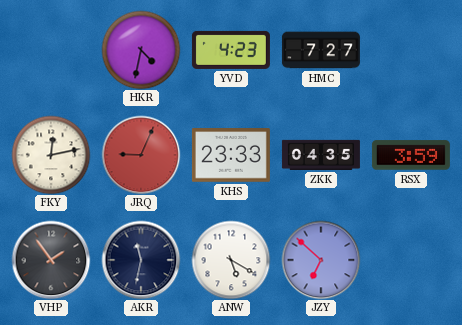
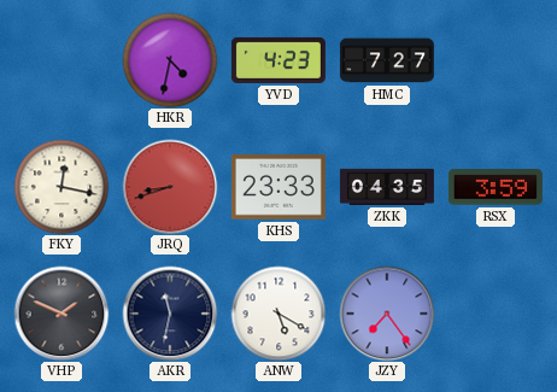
FKY: 12:13 -> 12:17 (61, 187)
JRQ: 9:04 -> 8:42 (170, 187)
VHP: 1:54 -> 1:49 (61, 314)
JZY: 6:52 -> 7:24 (387, 314)
